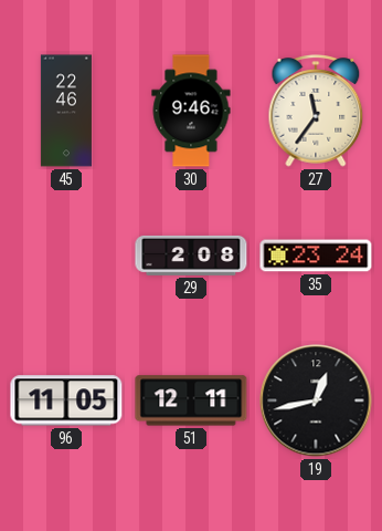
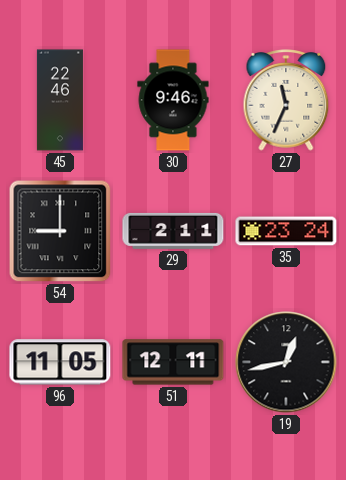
27: 11:36 -> 11:34 (286, 100)
54: none -> 9:00 (60, 231)
29: 2:08 -> 2:11 (173, 231)
